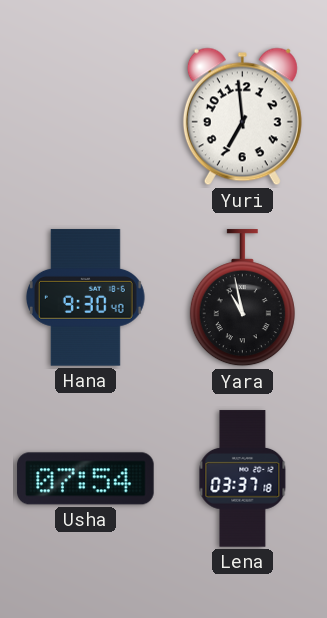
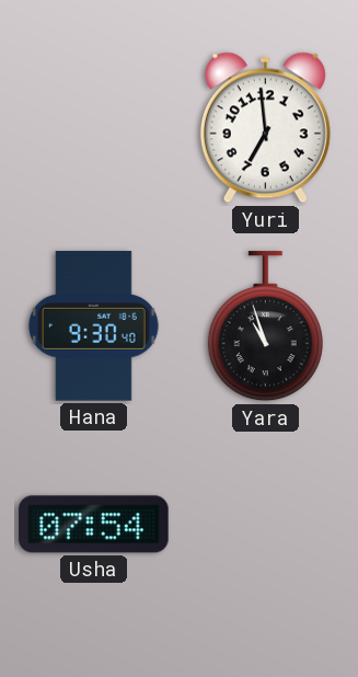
Yara: 10:58 -> 10:57 (265, 326)
Lena: 03:37 -> none (243, 479)
